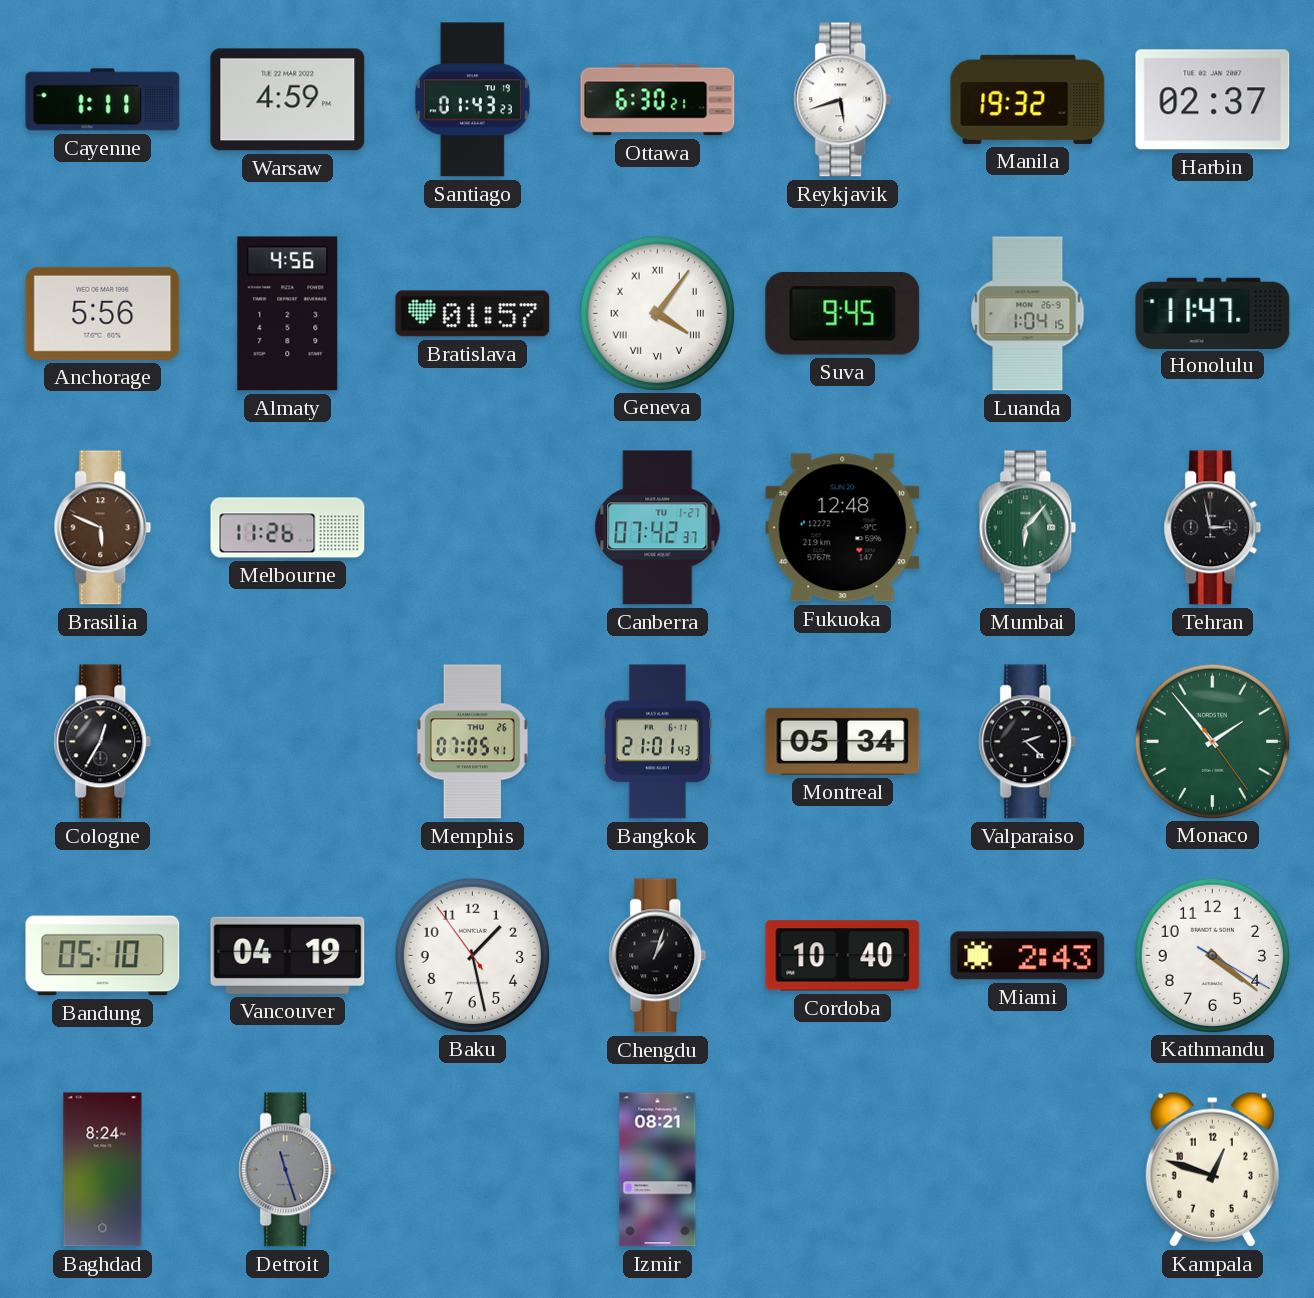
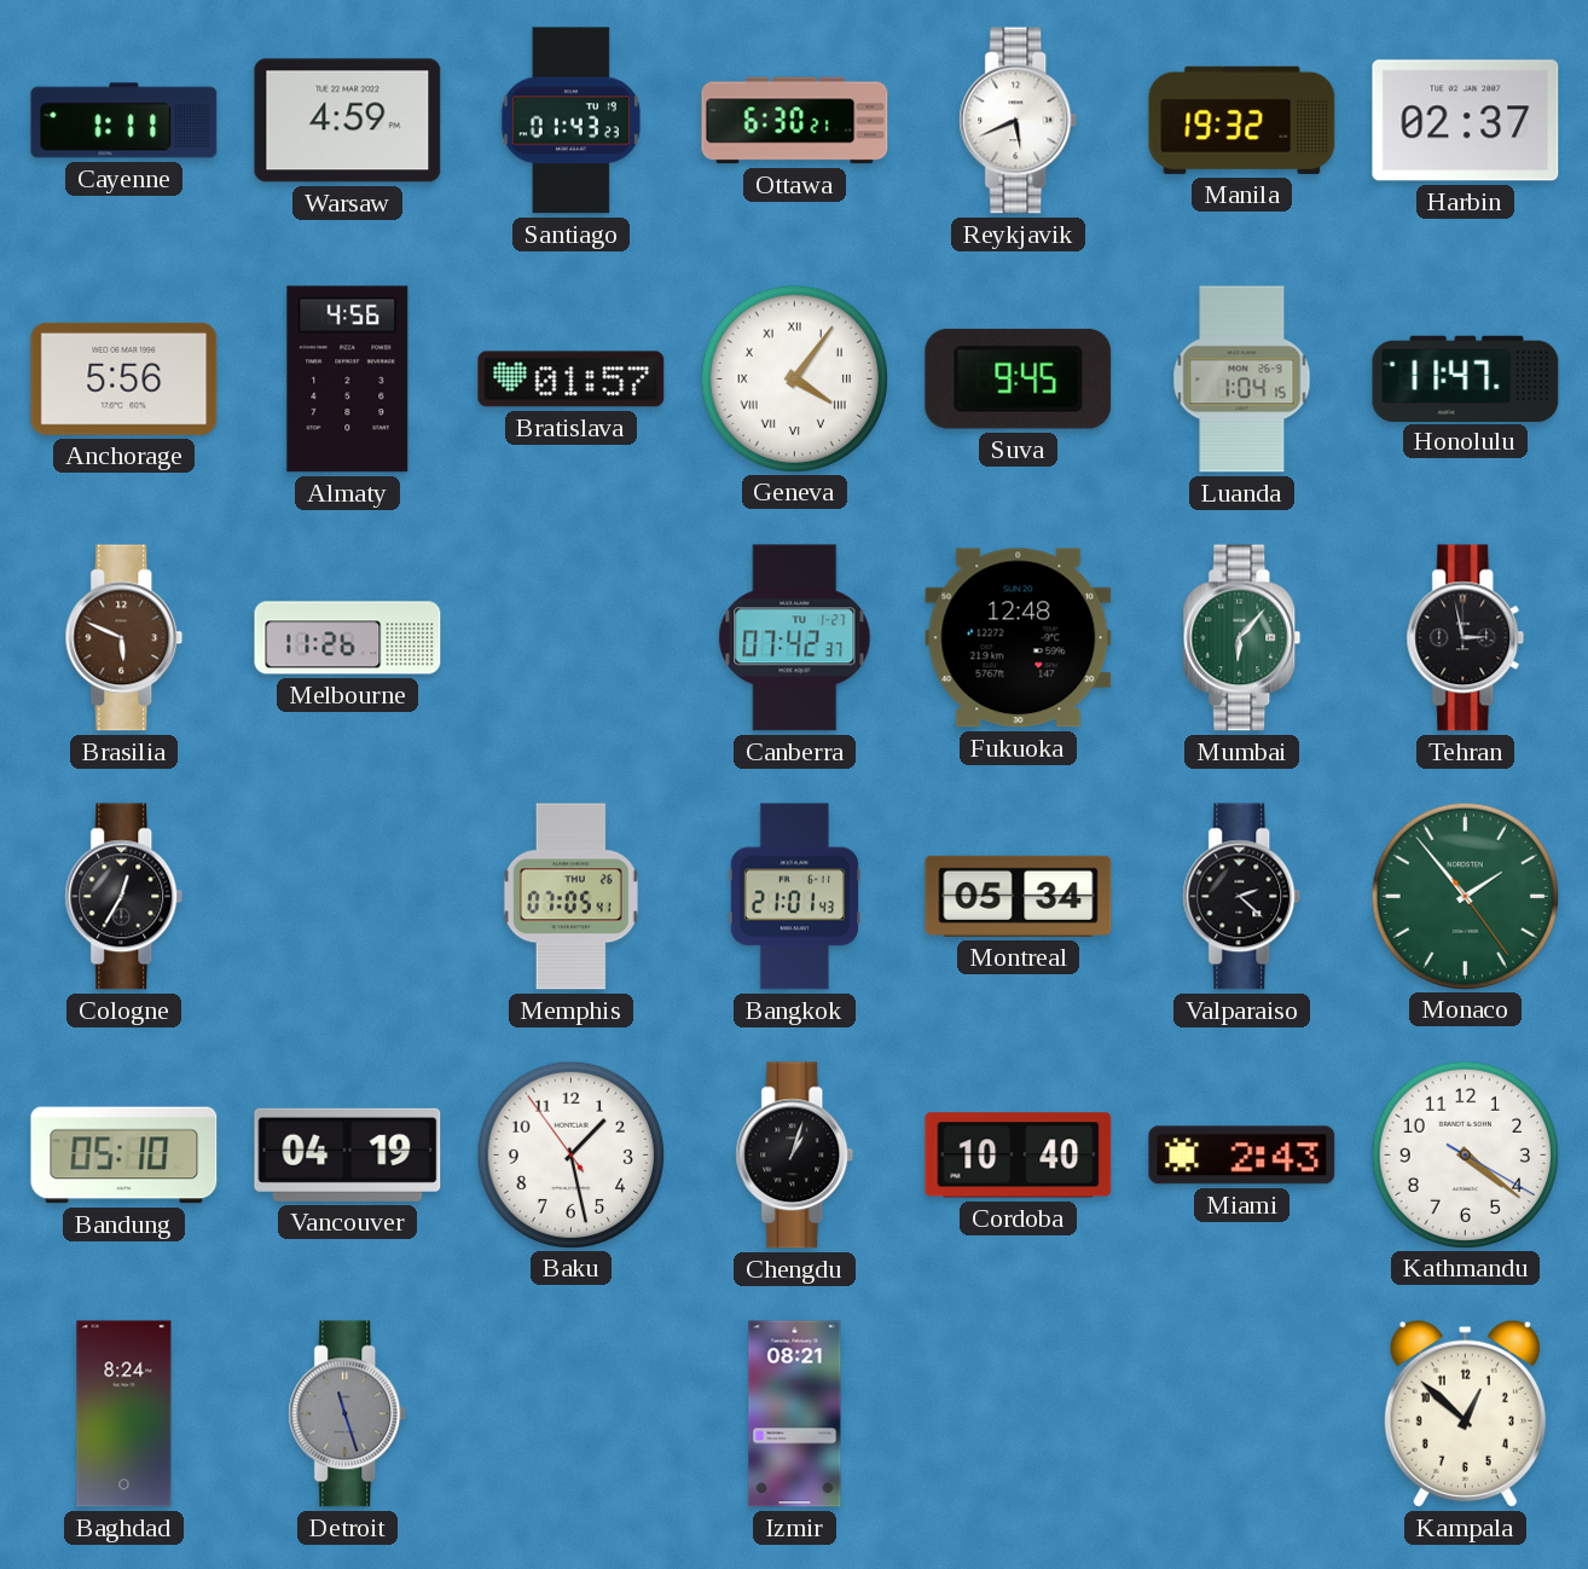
Reykjavik: 5:42 -> 5:41 (1019, 121)
Kampala: 12:48 -> 12:52 (1465, 1413)
